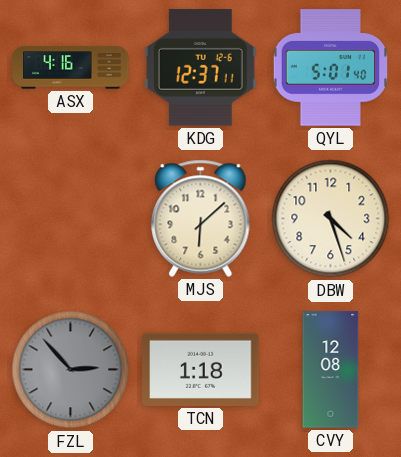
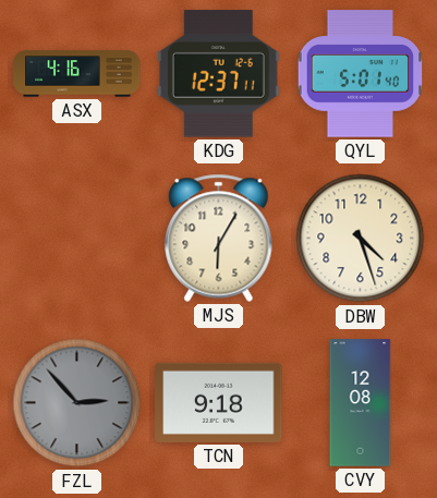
MJS: 6:08 -> 6:05 (219, 238)
TCN: 1:18 -> 9:18 (219, 402)
